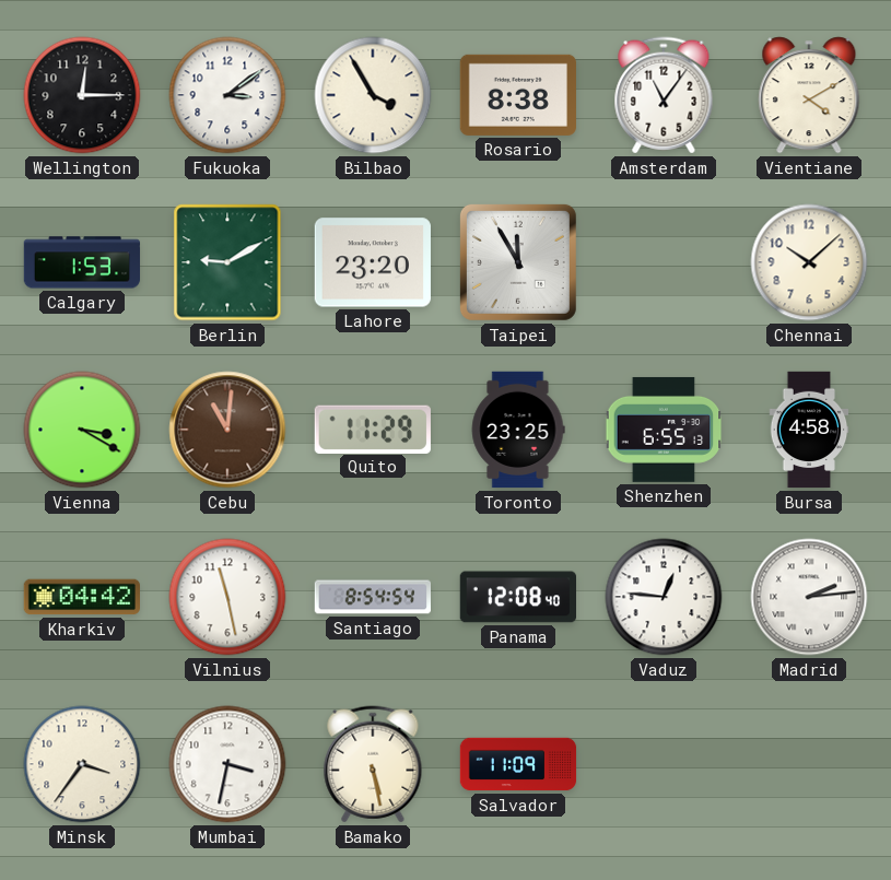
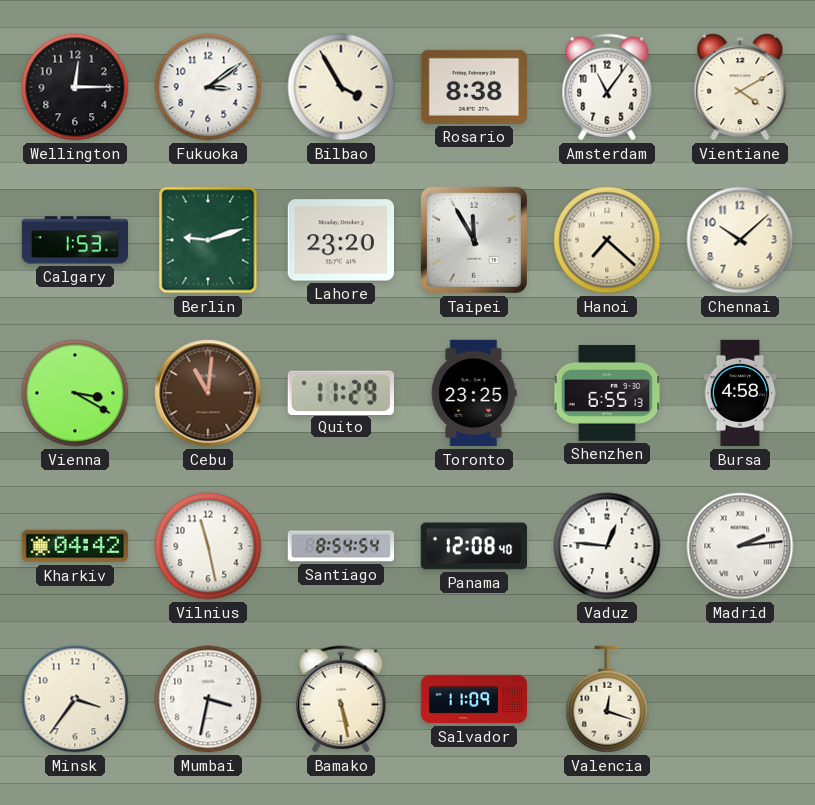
Berlin: 9:10 -> 9:12 (208, 240)
Hanoi: none -> 7:22 (607, 240)
Valencia: none -> 12:18 (607, 699)
